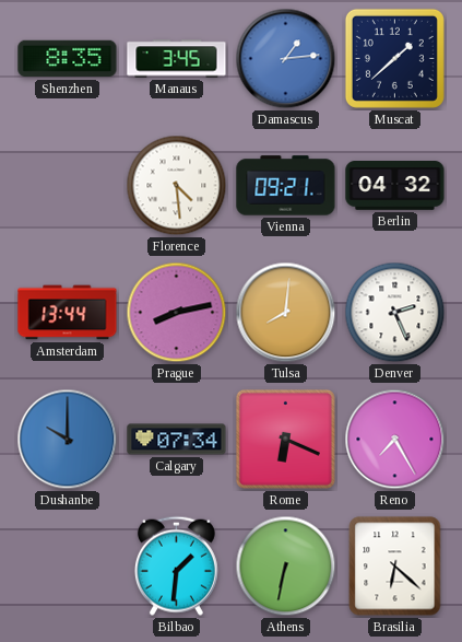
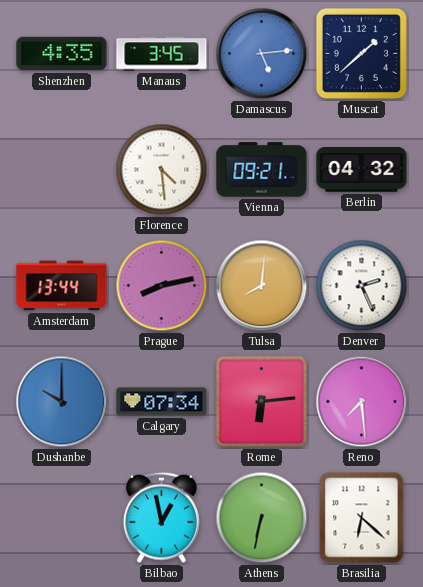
Shenzhen: 8:35 -> 4:35 (62, 54)
Damascus: 1:14 -> 5:14 (262, 54)
Rome: 6:19 -> 6:14 (261, 401)
Reno: 7:25 -> 7:29 (362, 402)
Bilbao: 1:31 -> 12:58 (161, 517)
